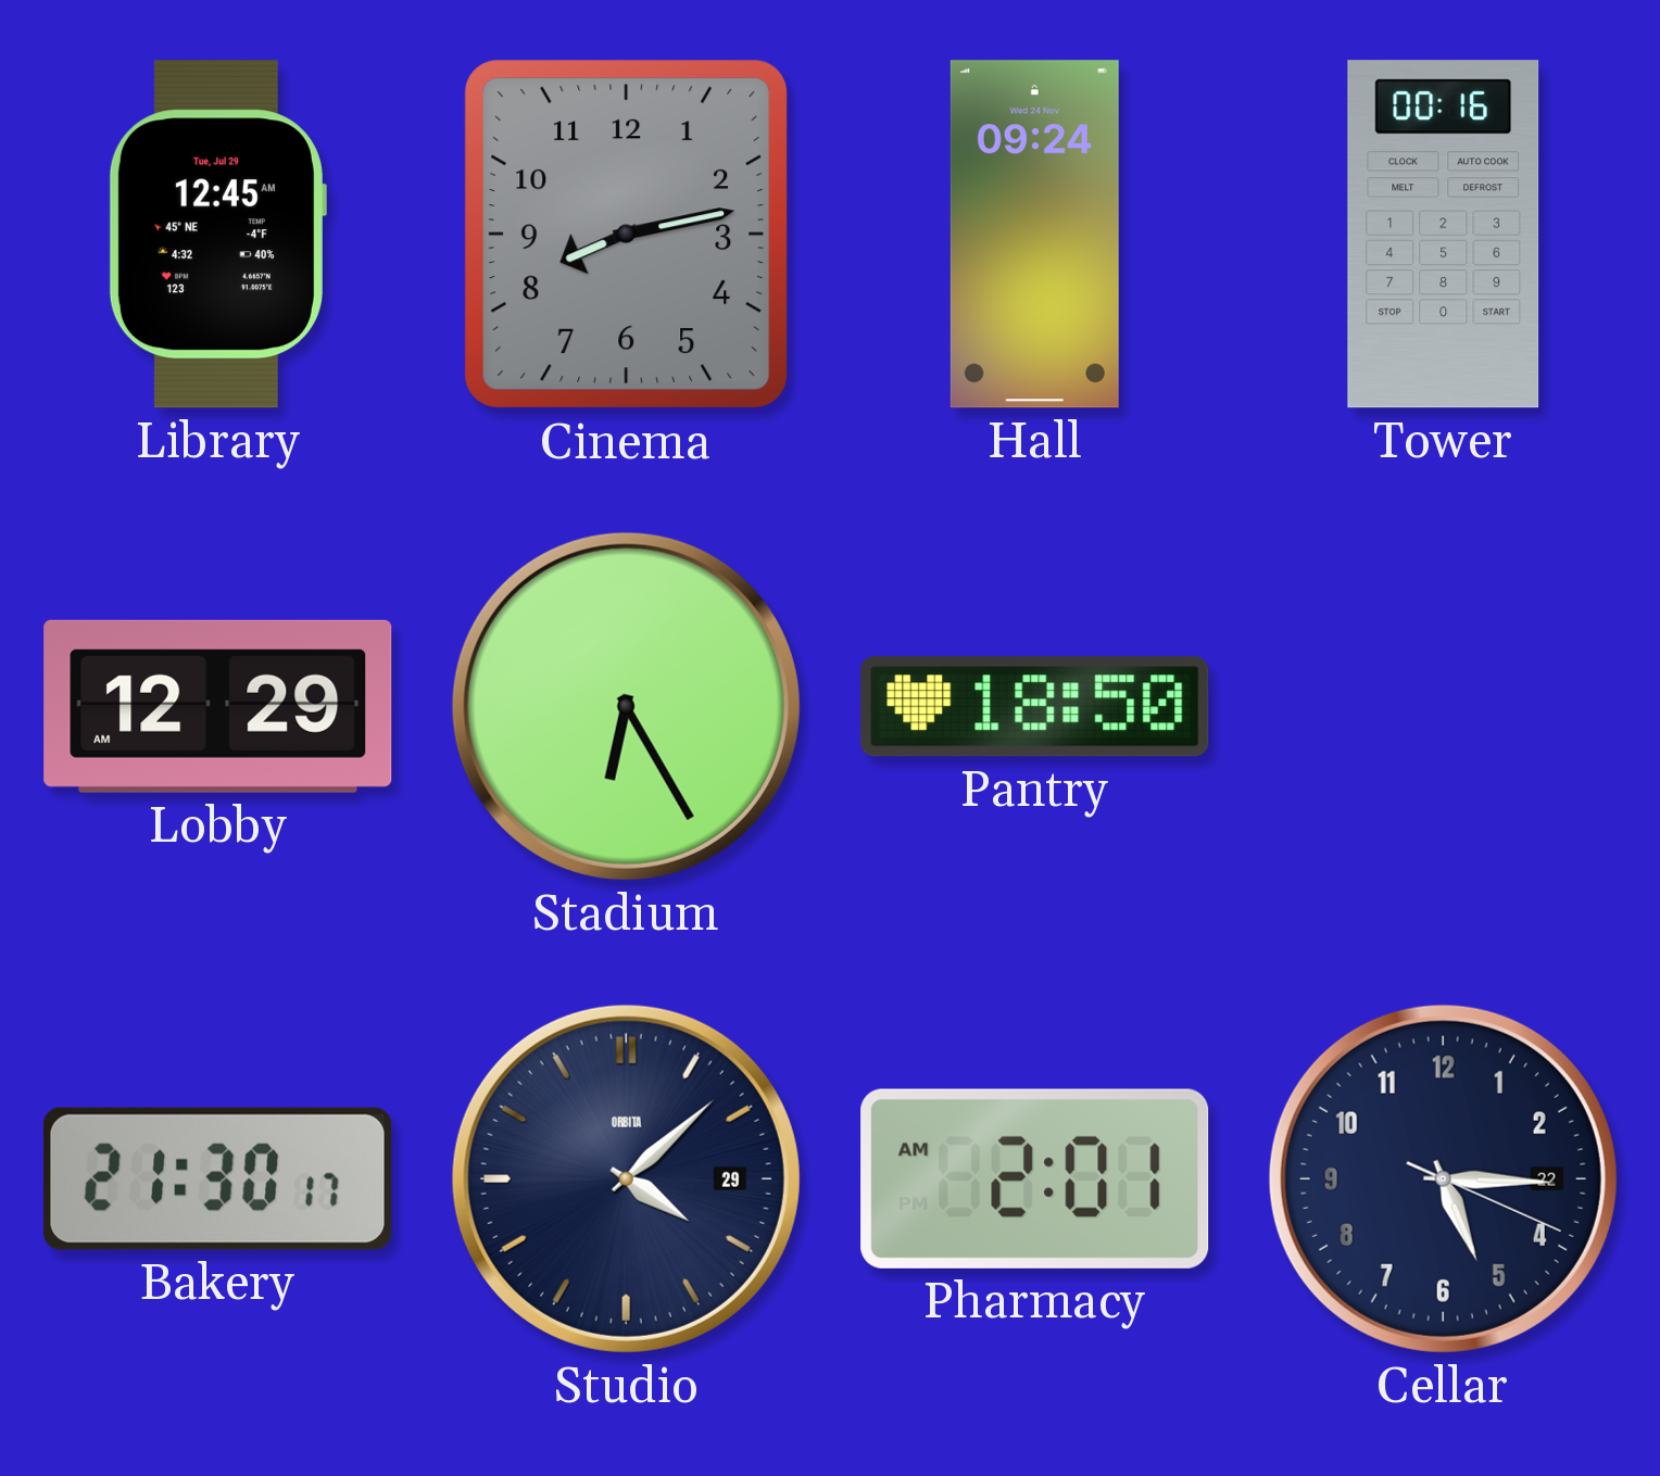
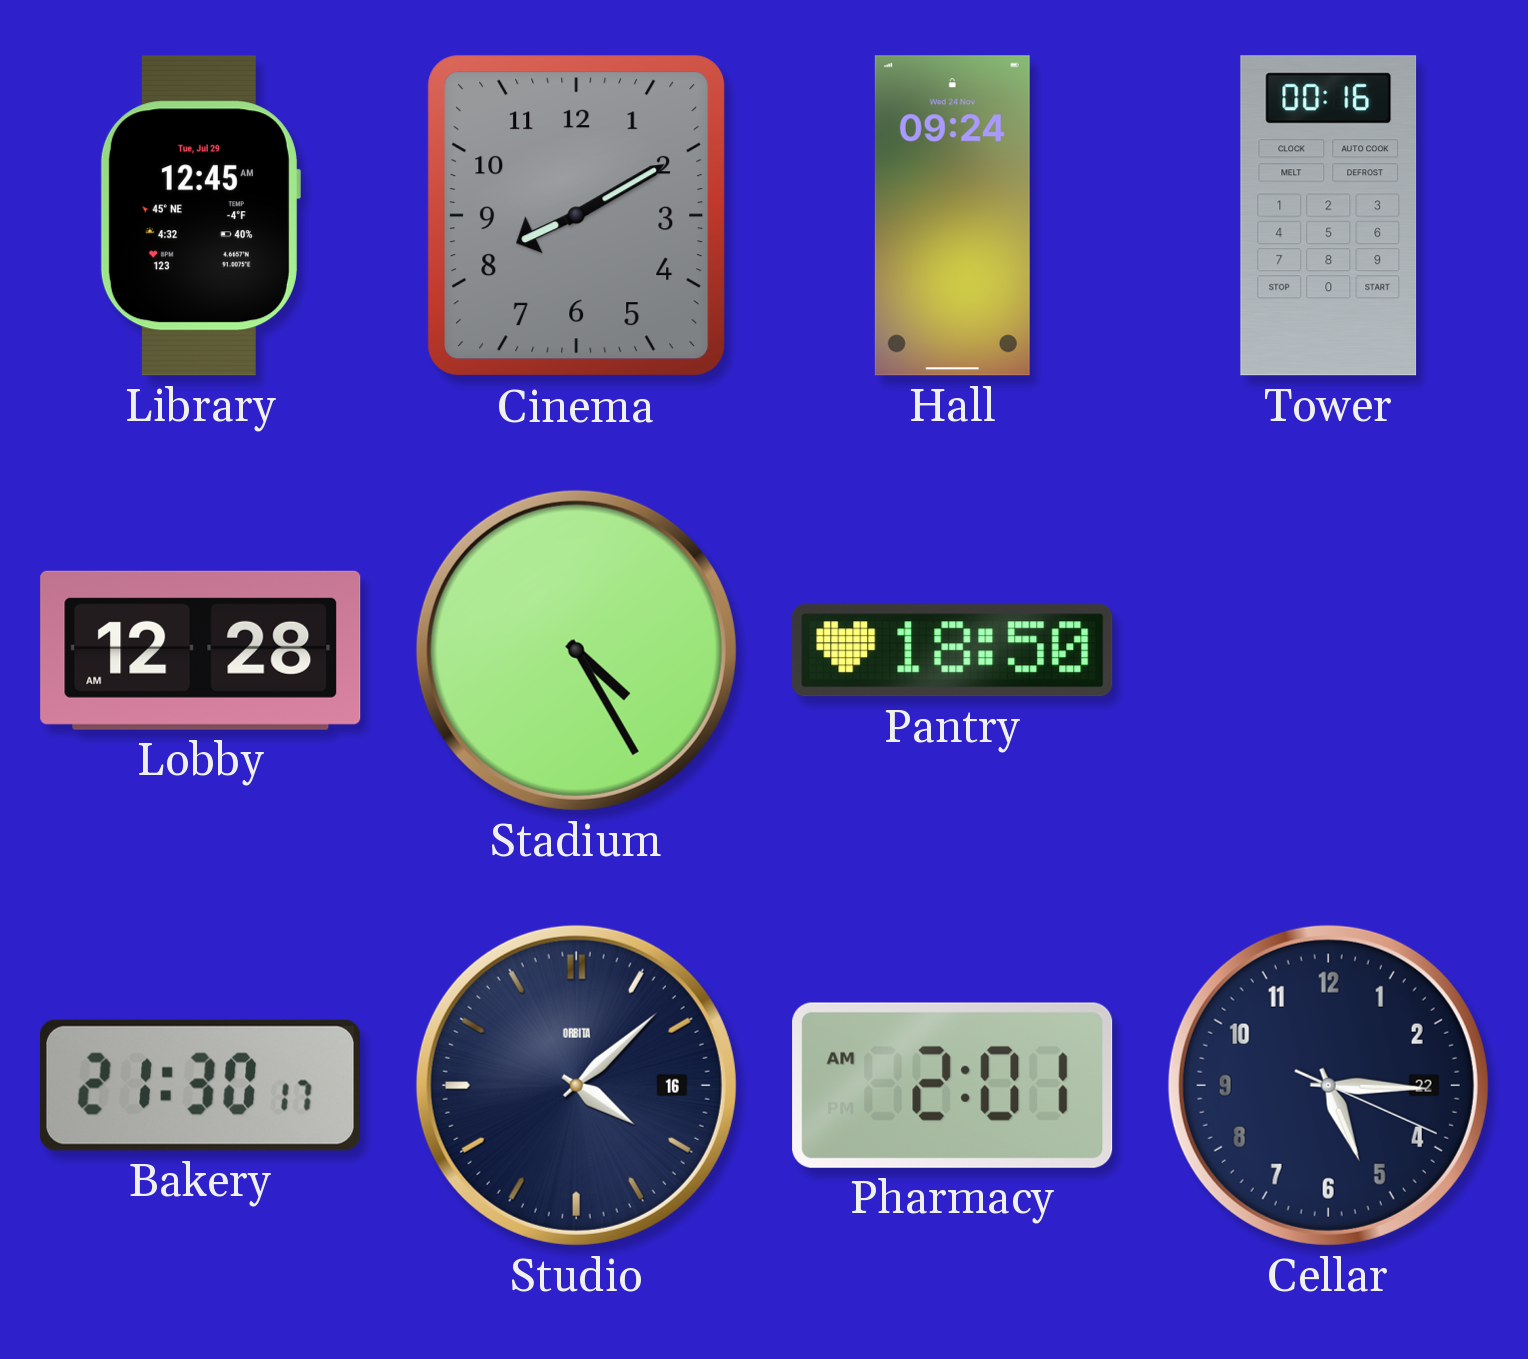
Cinema: 8:13 -> 8:10 (577, 216)
Lobby: 12:29 -> 12:28 (201, 650)
Stadium: 6:25 -> 4:25 (576, 650)
Studio date: 29 -> 16 (576, 1085)
